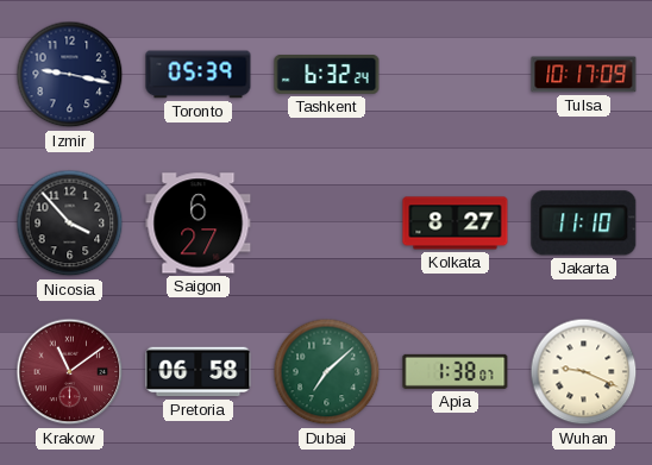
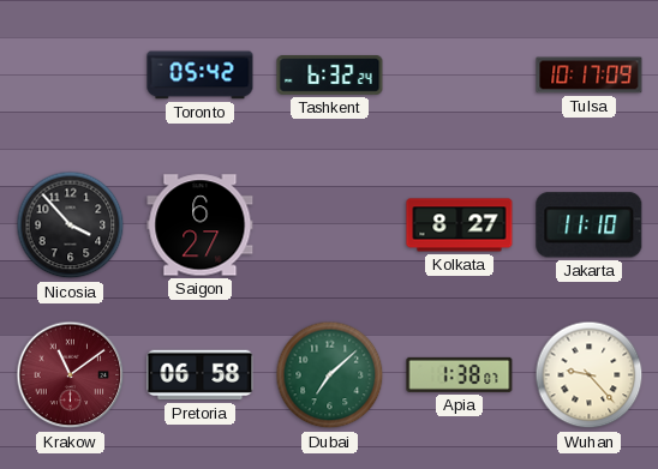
Izmir: 9:17 -> none (70, 75)
Toronto: 05:39 -> 05:42 (201, 76)
Wuhan: 9:19 -> 9:23 (590, 375)
